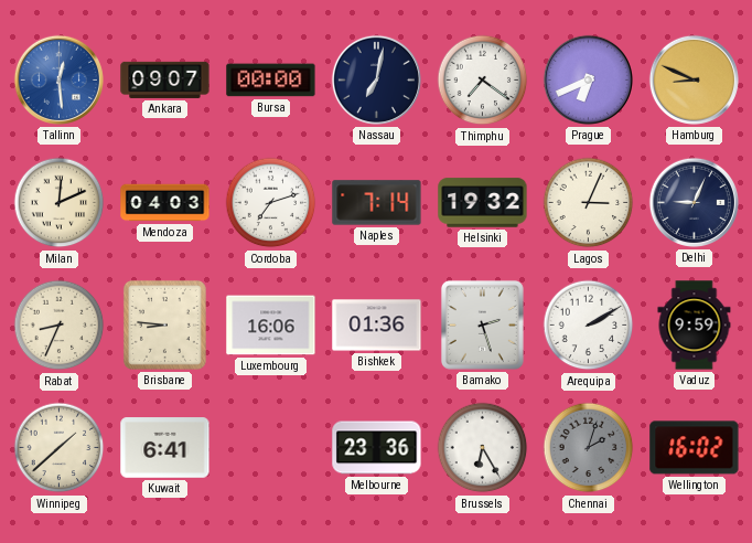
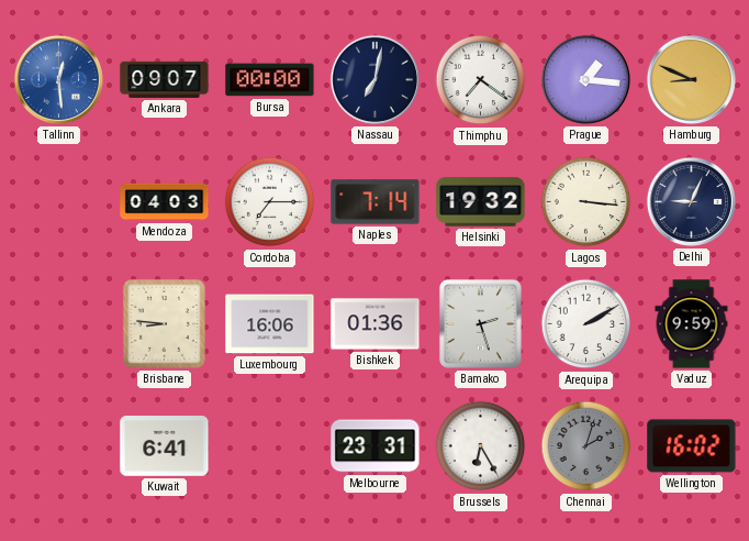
Prague: 6:41 -> 1:16 (585, 79)
Milan: 12:11 -> none (60, 203)
Cordoba: 7:12 -> 7:15 (270, 202)
Lagos: 3:04 -> 3:16 (586, 202)
Rabat: 8:34 -> none (60, 326)
Winnipeg: 1:38 -> none (60, 448)
Melbourne: 23:36 -> 23:31 (376, 446)
